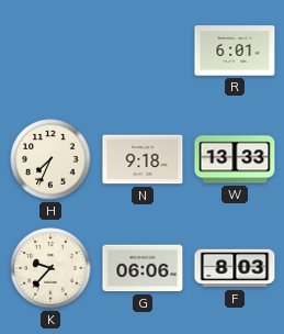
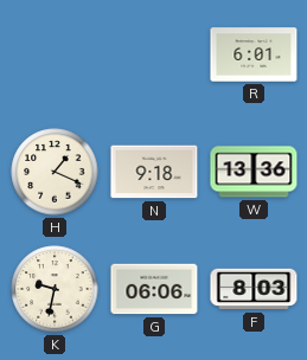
H: 7:34 -> 1:19 (55, 172)
W: 13:33 -> 13:36 (254, 172)
K: 9:37 -> 9:32 (55, 289)
